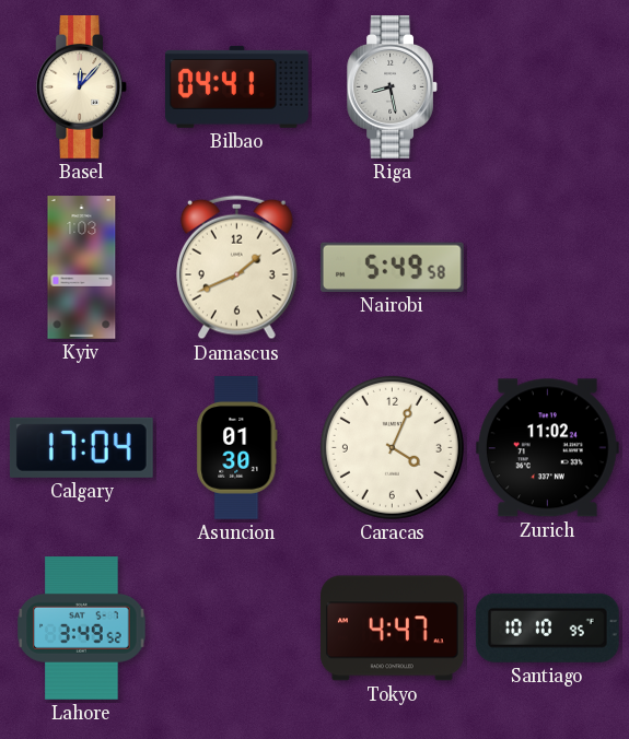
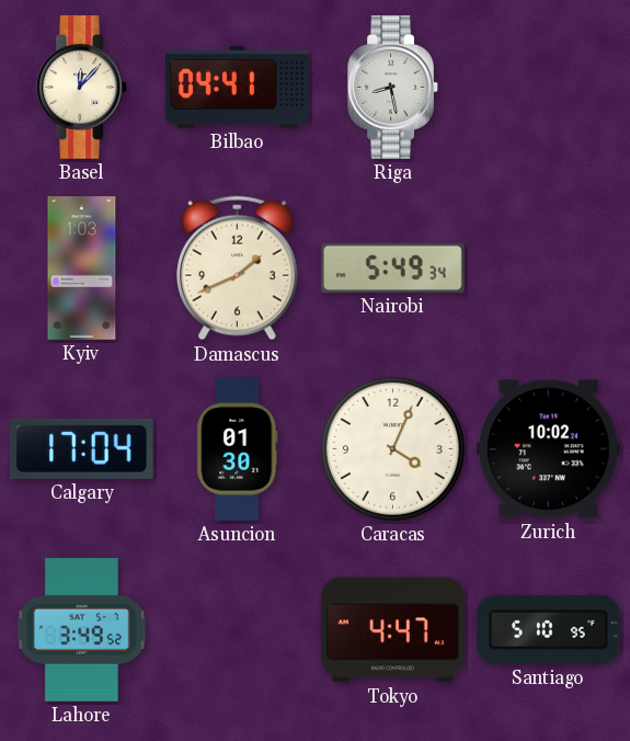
Nairobi: 5:49:58 -> 5:49:34 (392, 267)
Zurich: 11:02 -> 10:02 (548, 449)
Santiago: 10:10 -> 5:10 (548, 629)
